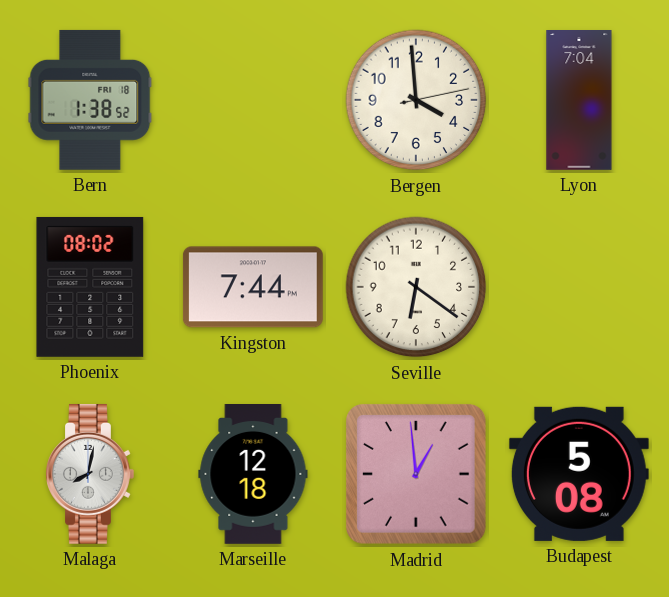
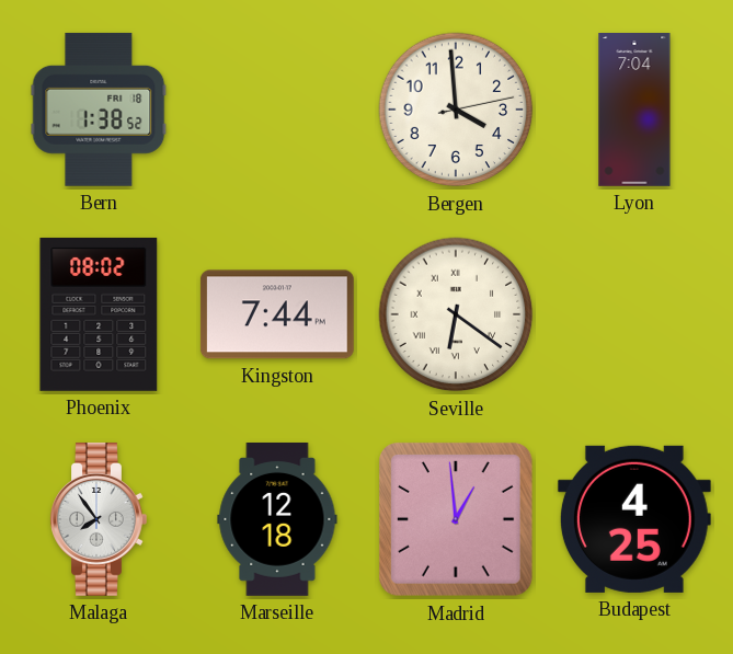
Seville numerals: Arabic -> Roman (456, 314)
Malaga: 8:02 -> 7:54 (99, 519)
Budapest: 5:08 -> 4:25 (634, 519)
